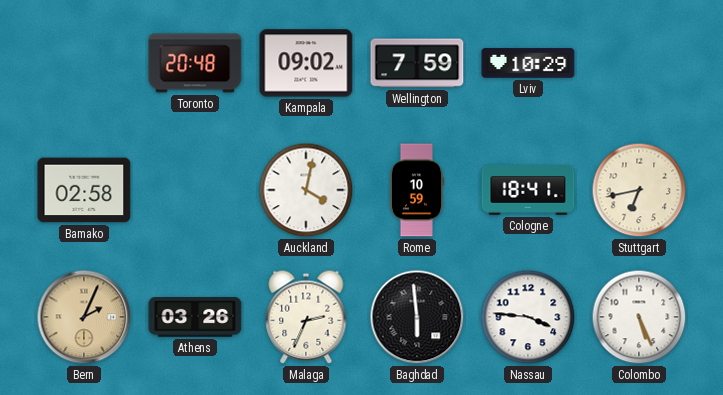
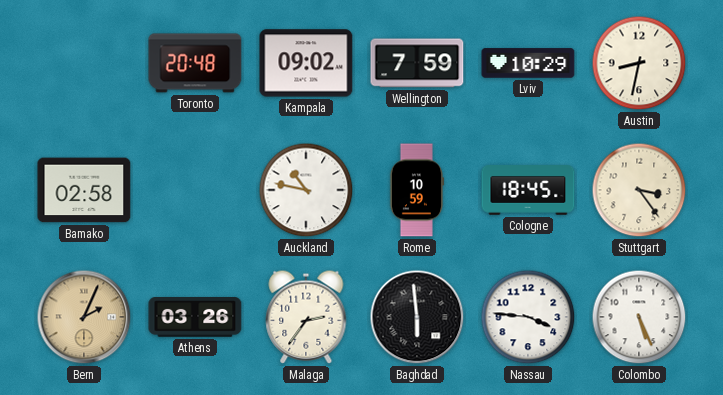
Austin: none -> 8:32 (639, 63)
Auckland: 4:02 -> 10:47 (306, 190)
Cologne: 18:41 -> 18:45 (528, 190)
Stuttgart: 6:43 -> 3:24 (639, 190)
Malaga: 2:34 -> 2:36 (306, 317)
